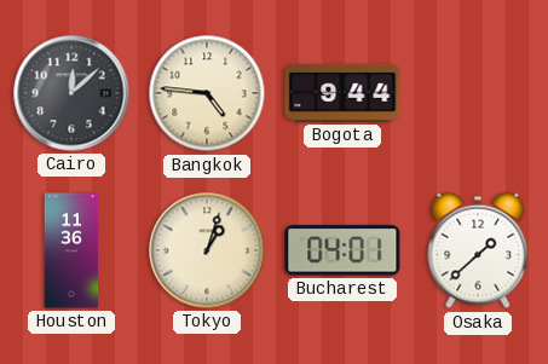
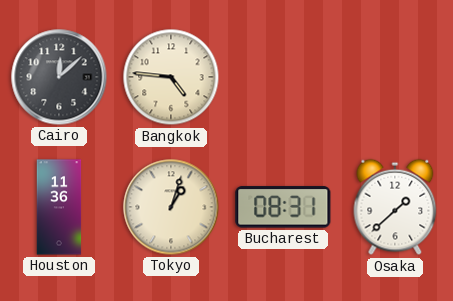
Bogota: 9:44 -> none (342, 93)
Bucharest: 04:01 -> 08:31 (283, 207)
